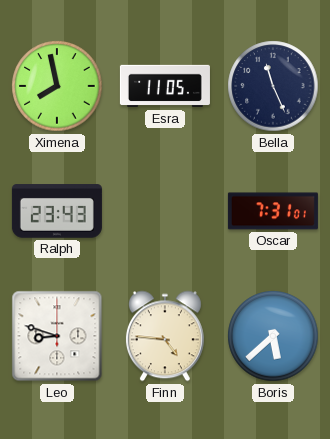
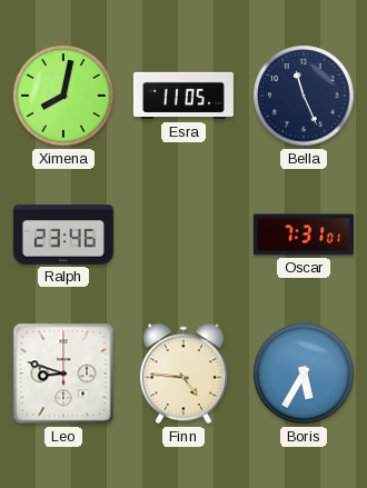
Ximena: 7:58 -> 8:02 (63, 96)
Ralph: 23:43 -> 23:46 (63, 235)
Boris: 5:38 -> 5:35 (304, 374)
